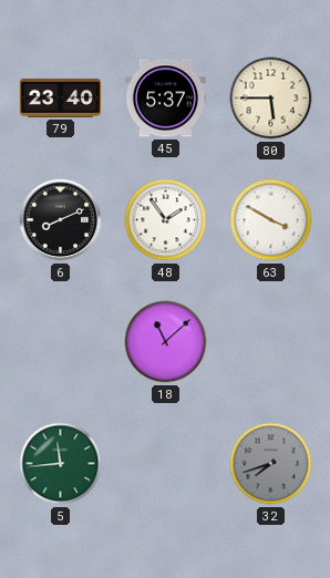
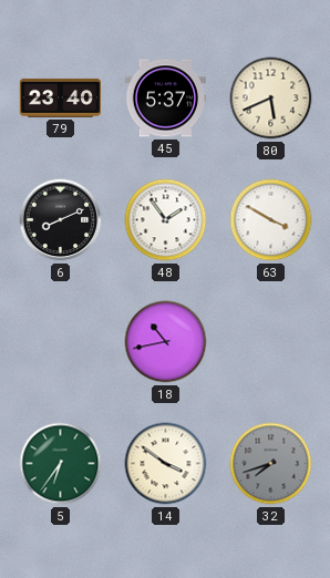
80: 5:45 -> 5:41 (271, 99)
18: 11:08 -> 10:43 (166, 342)
5: 11:44 -> 6:36 (61, 464)
14: none -> 3:51 (166, 464)
